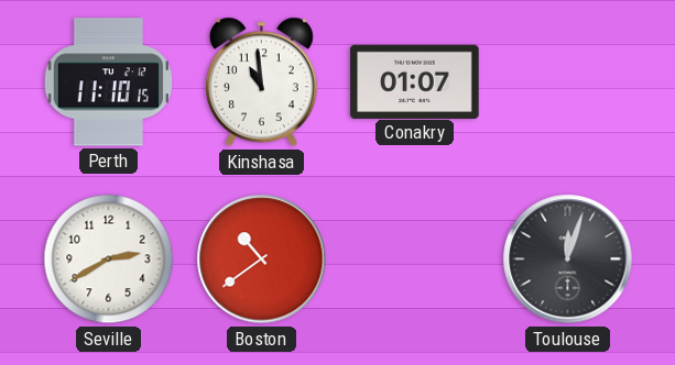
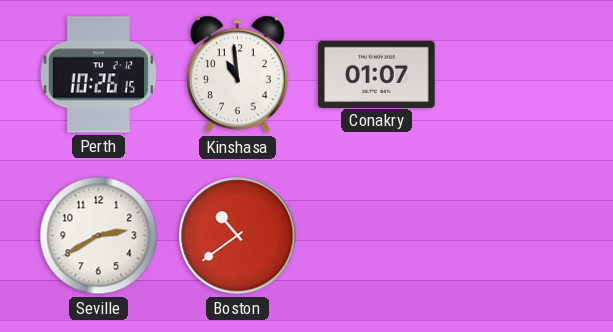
Perth: 11:10 -> 10:26 (98, 75)
Toulouse: 12:03 -> none (568, 259)
